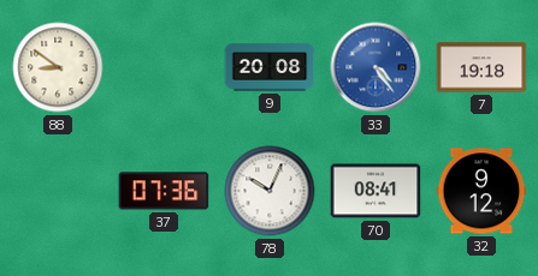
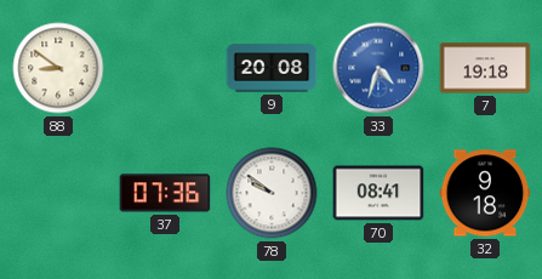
33: 4:24 -> 4:33 (378, 68)
78: 10:04 -> 9:51 (272, 193)
32: 9:12 -> 9:18 (485, 193)
